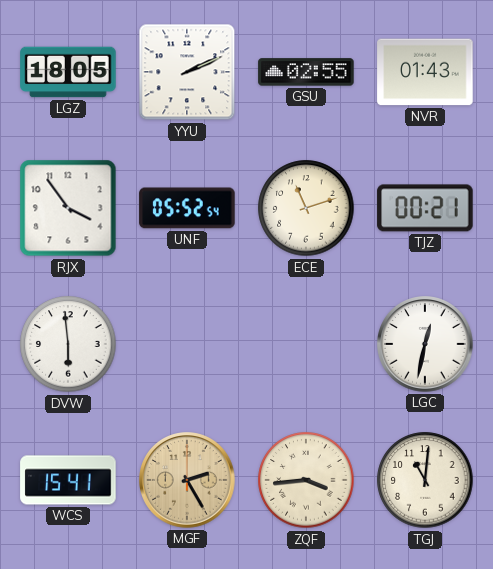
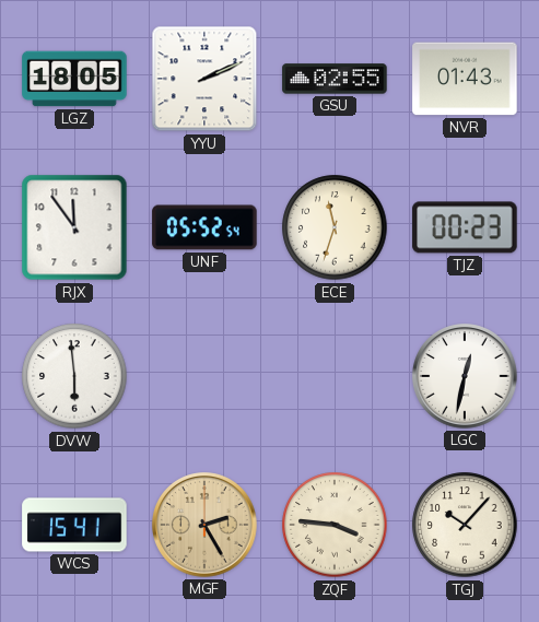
RJX: 3:54 -> 11:54 (74, 227)
ECE: 11:12 -> 11:33 (335, 227)
TJZ: 00:21 -> 00:23 (465, 227)
ZQF: 3:44 -> 3:46 (335, 525)
TGJ: 11:01 -> 10:07 (465, 525)
